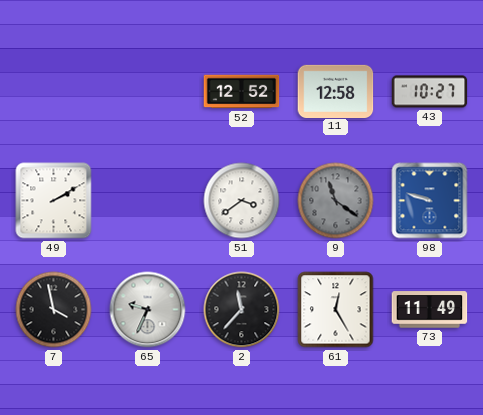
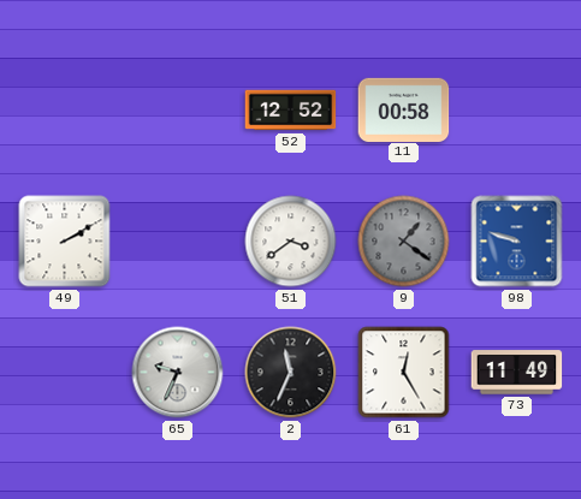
11: 12:58 -> 00:58 (404, 109)
43: 10:27 -> none (430, 92)
9: 11:21 -> 1:21 (404, 242)
7: 3:58 -> none (54, 310)
2: 11:37 -> 11:34 (291, 373)
